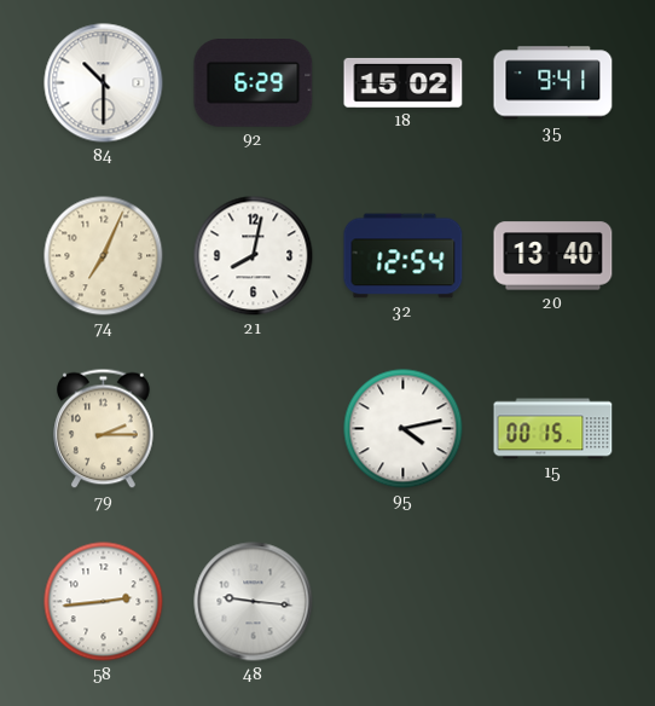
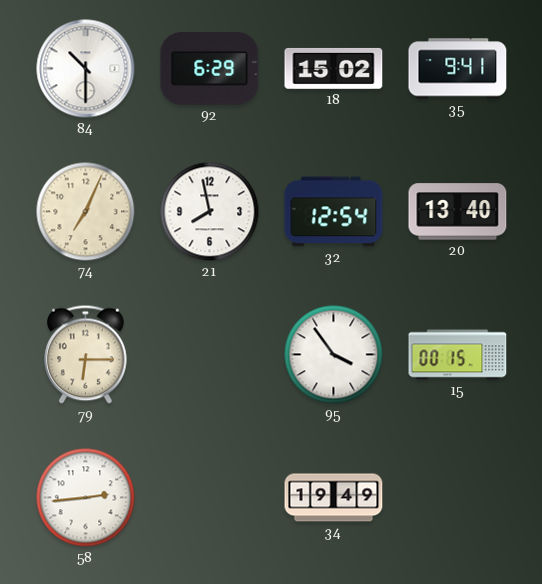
21: 8:02 -> 7:58 (210, 212)
79: 2:15 -> 6:15 (86, 355)
95: 4:13 -> 3:54 (334, 355)
48: 9:16 -> none (254, 602)
34: none -> 19:49 (334, 498)
